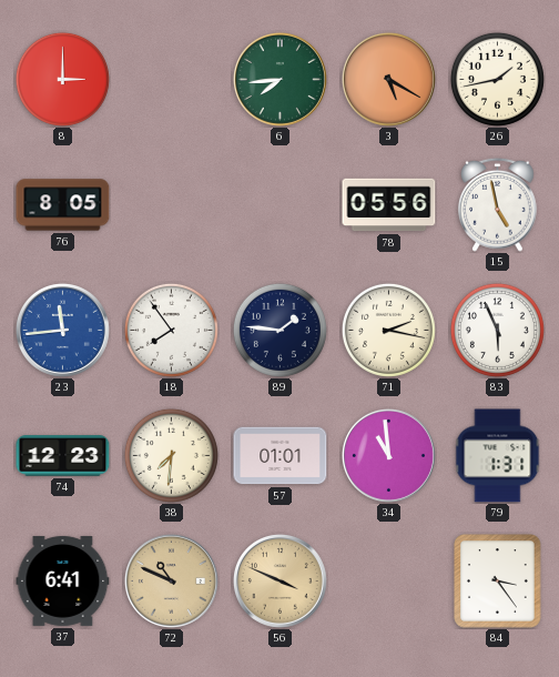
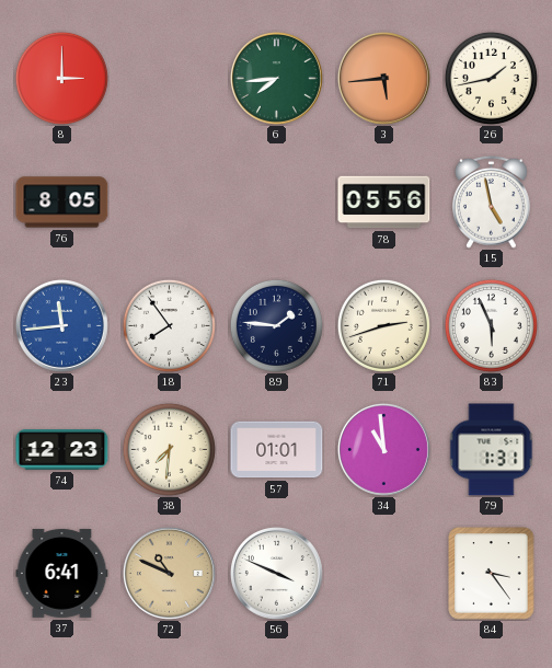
3: 5:20 -> 5:44 (383, 78)
71: 2:17 -> 2:42 (383, 325)
56 dial: champagne -> white (276, 573)
